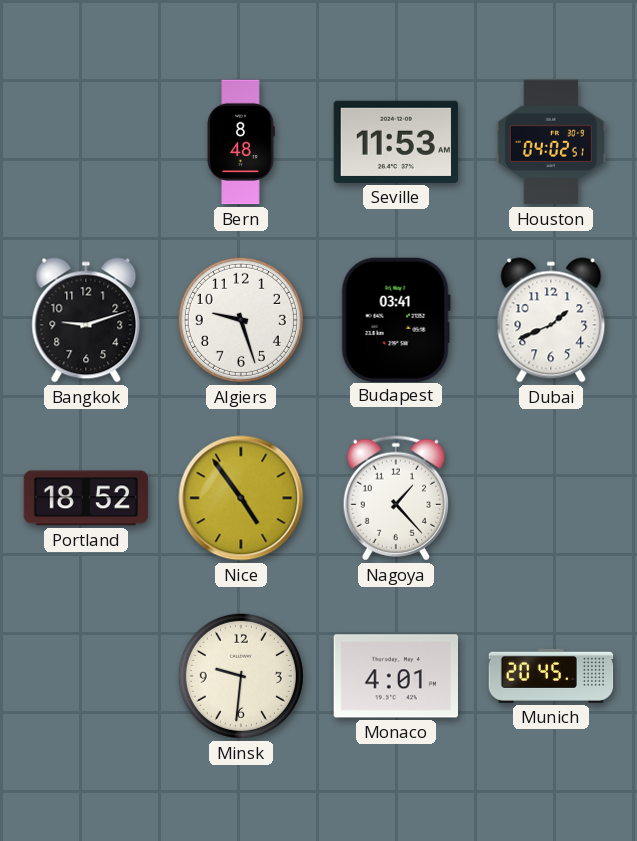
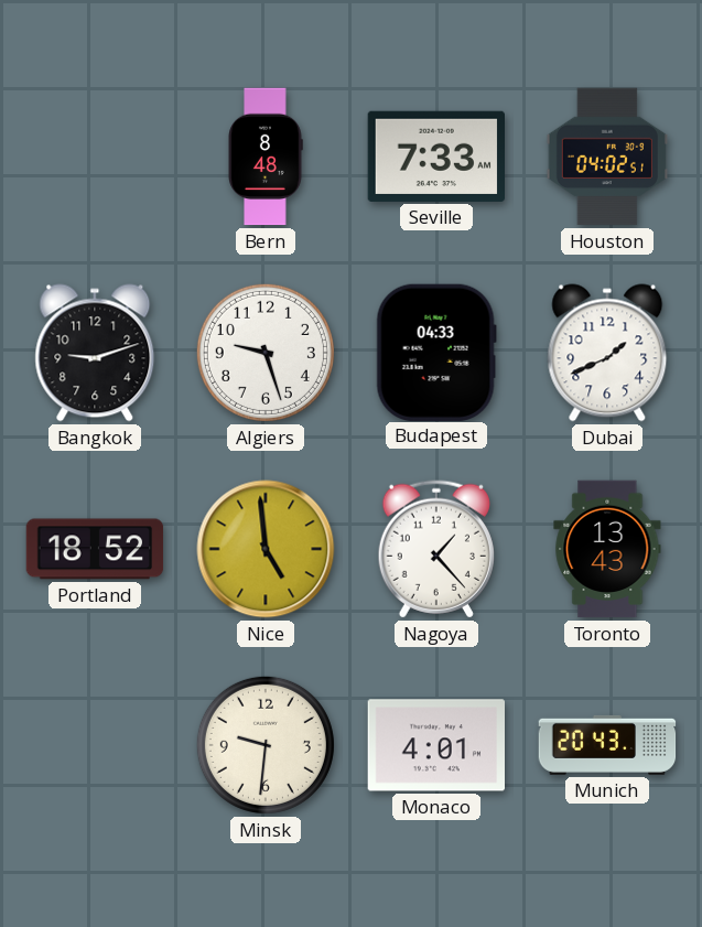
Seville: 11:53 -> 7:33 (435, 157)
Budapest: 03:41 -> 04:33 (436, 352)
Nice: 4:54 -> 4:59 (266, 549)
Toronto: none -> 13:43 (607, 549)
Munich: 20:45 -> 20:43 (607, 745)
